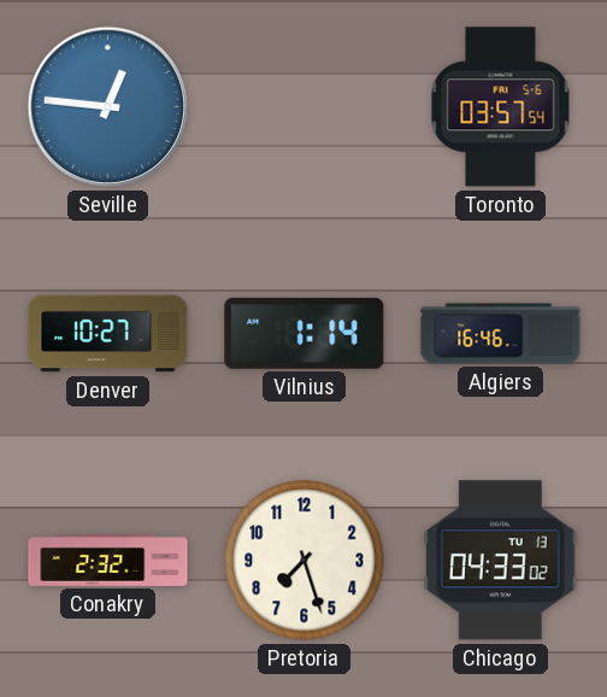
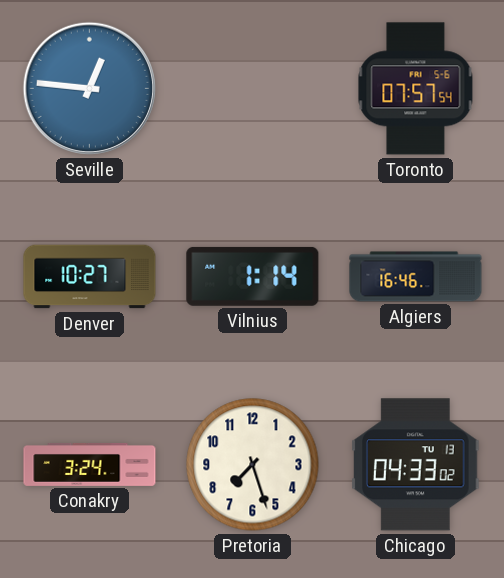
Toronto: 03:57 -> 07:57 (416, 89)
Conakry: 2:32 -> 3:24 (90, 465)
